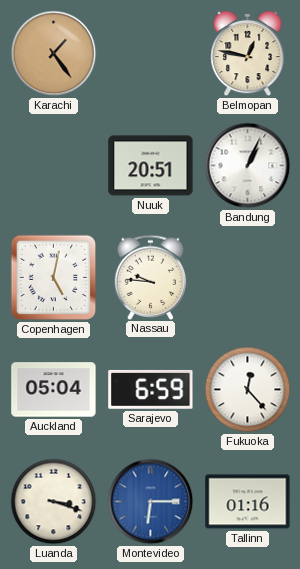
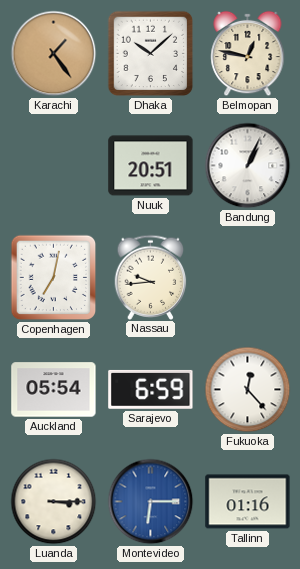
Dhaka: none -> 10:08 (151, 54)
Copenhagen: 5:02 -> 7:02 (54, 278)
Nassau: 9:46 -> 9:44 (151, 277)
Auckland: 05:04 -> 05:54 (54, 390)
Luanda: 3:18 -> 3:15 (54, 502)
